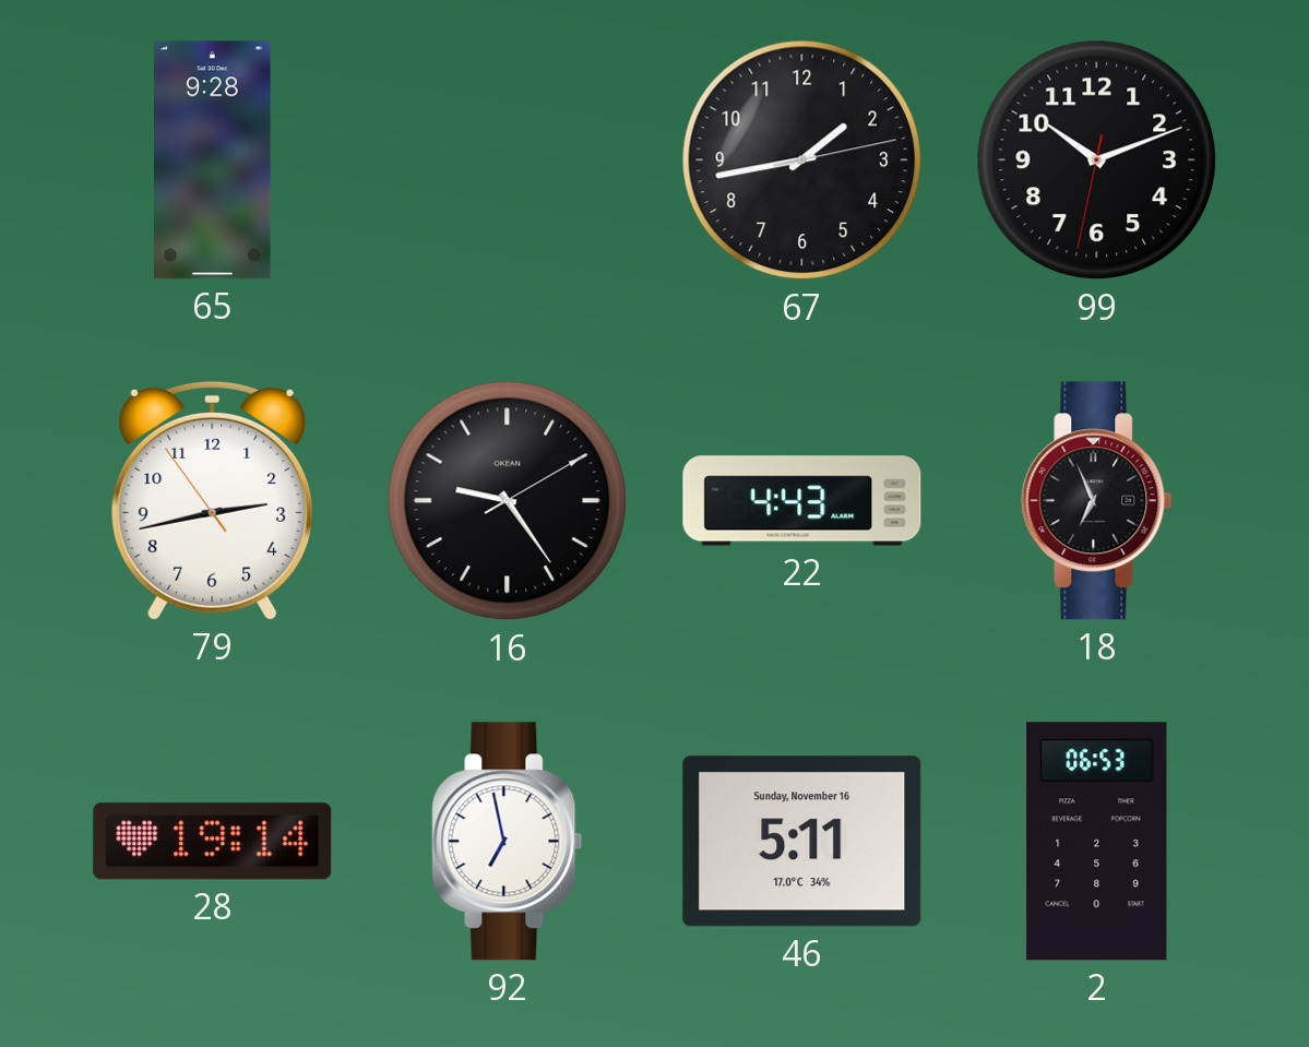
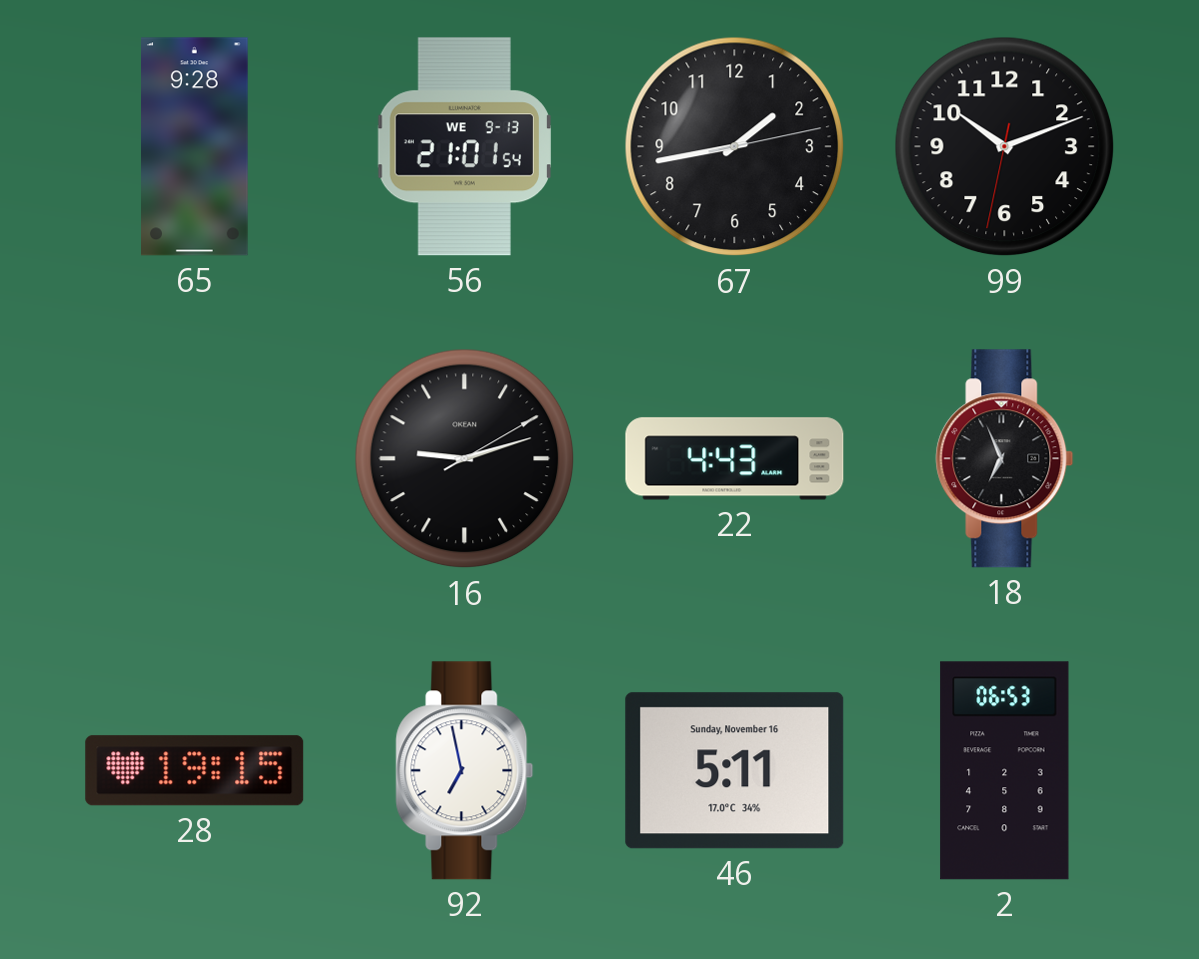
56: none -> 21:01 (464, 147)
79: 2:42 -> none (213, 500)
16: 9:24 -> 9:12 (465, 459)
28: 19:14 -> 19:15 (195, 771)
